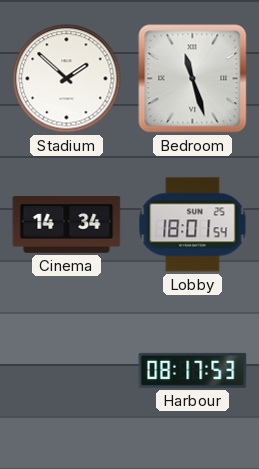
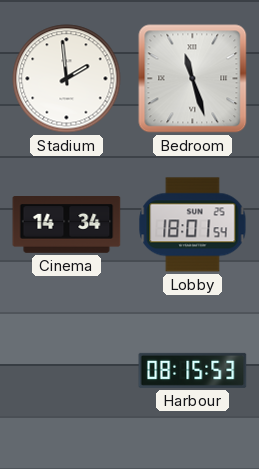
Stadium: 1:52 -> 1:59 (67, 79)
Harbour: 08:17 -> 08:15 (193, 370)
